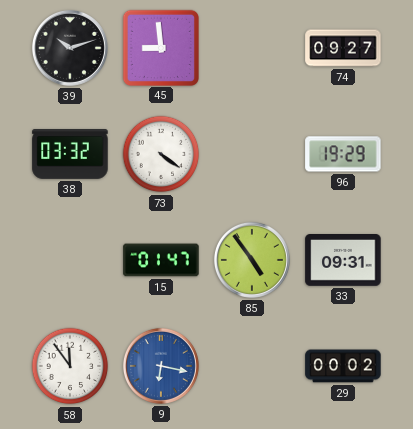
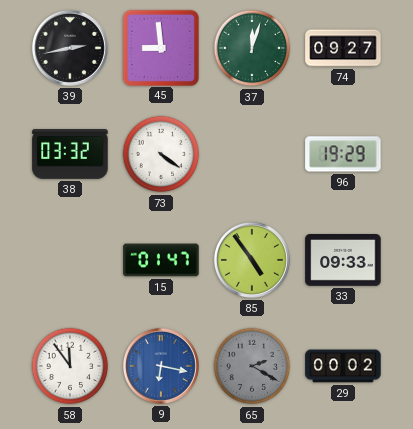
39: 10:12 -> 2:43 (70, 48)
37: none -> 12:03 (252, 48)
33: 09:31 -> 09:33 (343, 261)
65: none -> 2:20 (252, 366)
